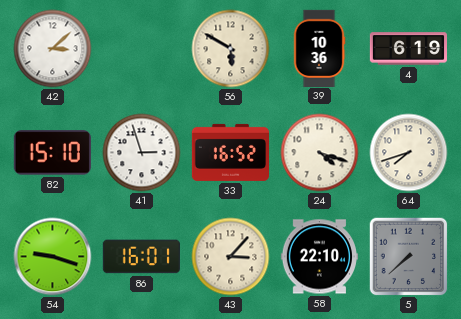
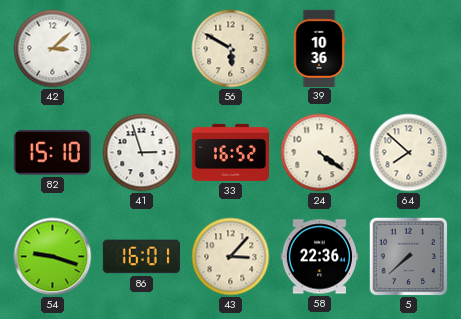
4: 6:19 -> none (408, 49)
24: 4:18 -> 4:21 (320, 153)
64: 7:42 -> 7:52 (409, 153)
58: 22:10 -> 22:36 (319, 257)
